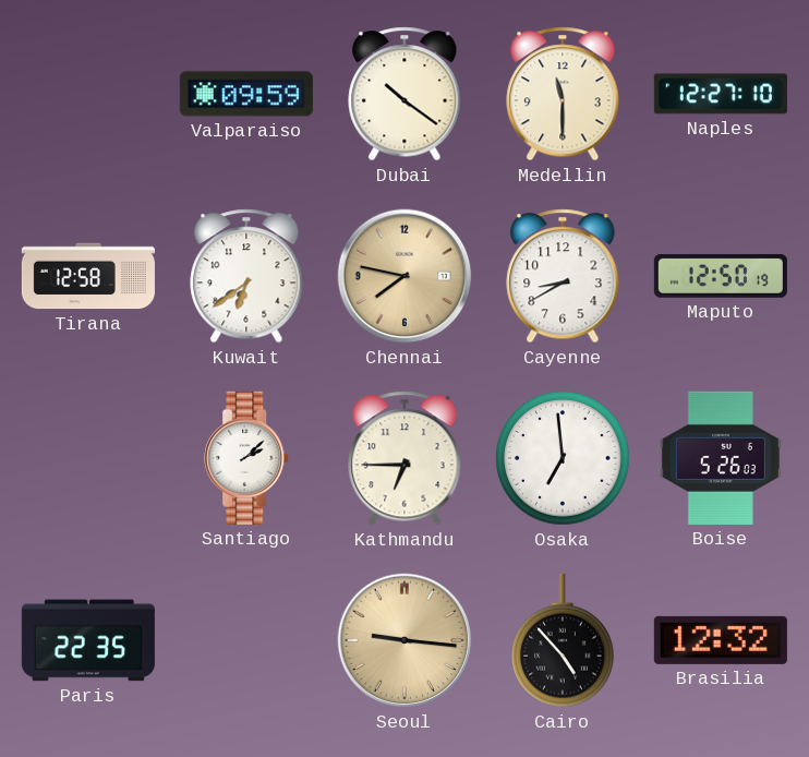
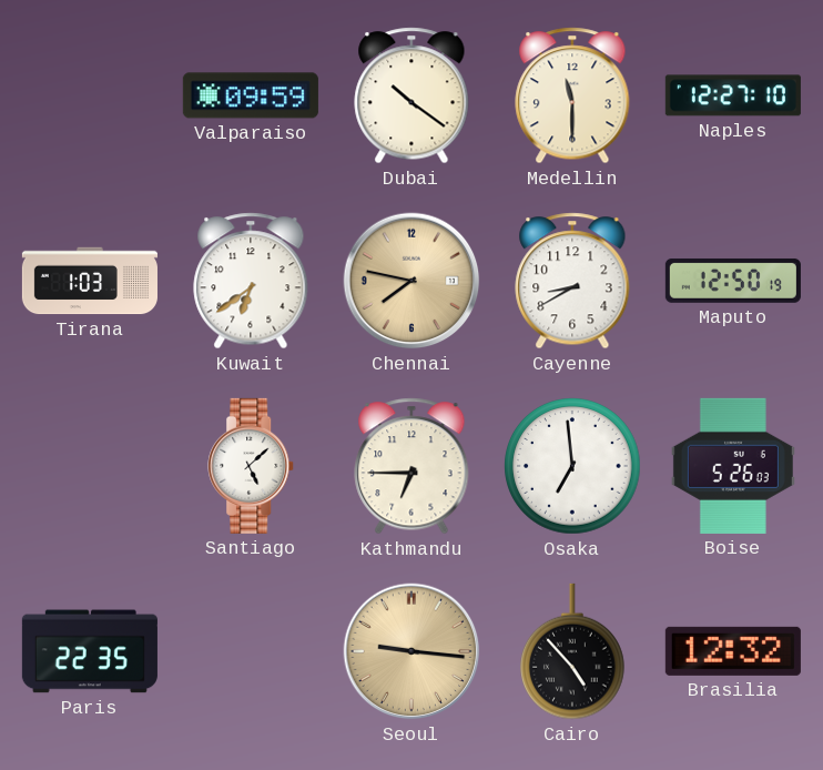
Tirana: 12:58 -> 1:03 (90, 281)
Santiago: 2:08 -> 5:08 (252, 466)
